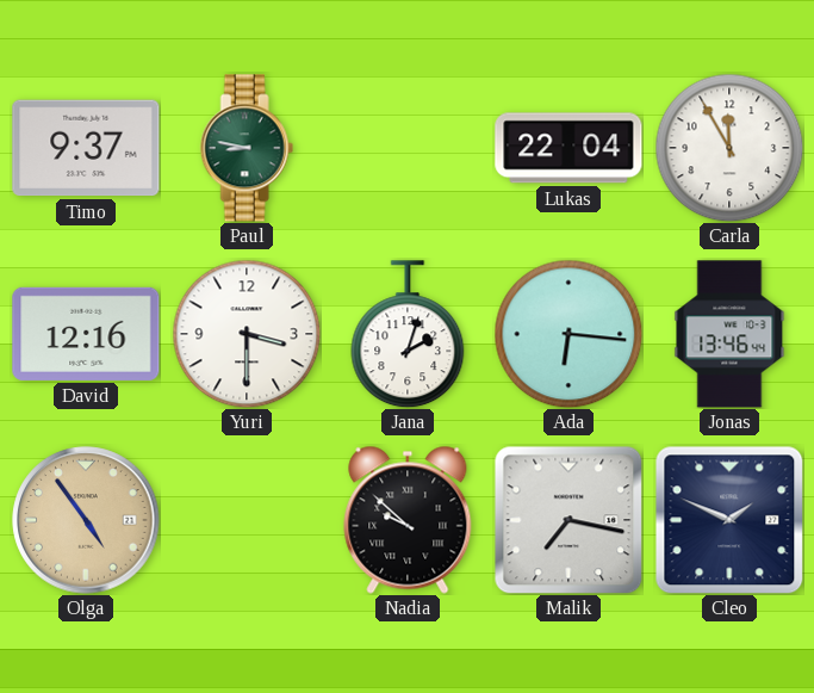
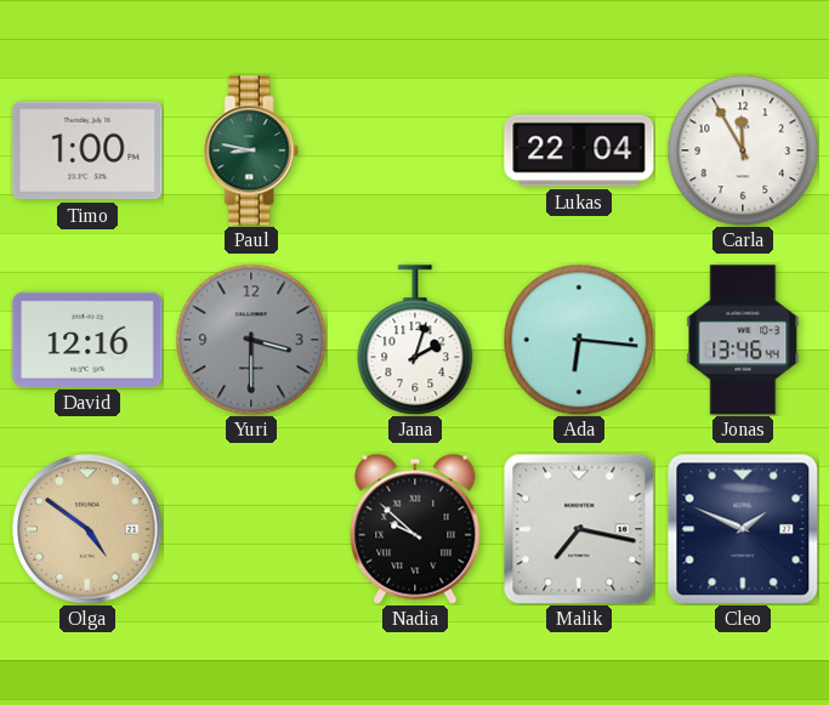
Timo: 9:37 -> 1:00 (87, 150)
Yuri dial: white -> grey (251, 340)
Olga: 4:54 -> 4:51 (87, 529)
